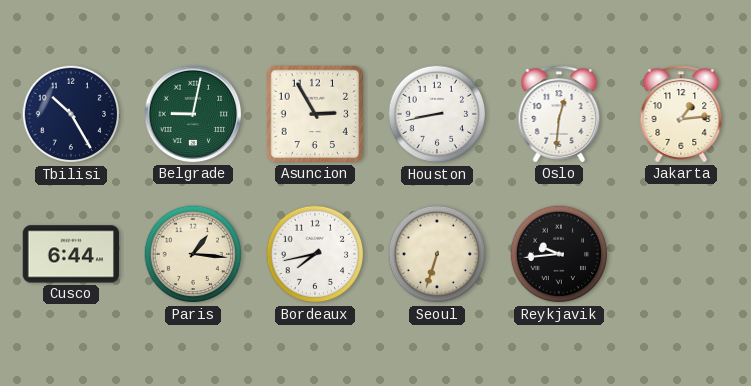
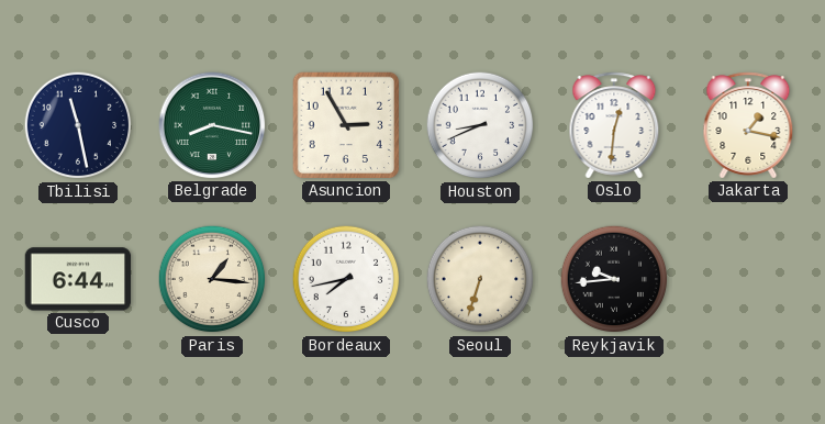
Tbilisi: 10:25 -> 11:28 (78, 125)
Belgrade: 9:02 -> 8:17 (212, 125)
Houston: 8:43 -> 8:41 (480, 125)
Jakarta: 1:14 -> 1:17 (748, 125)
